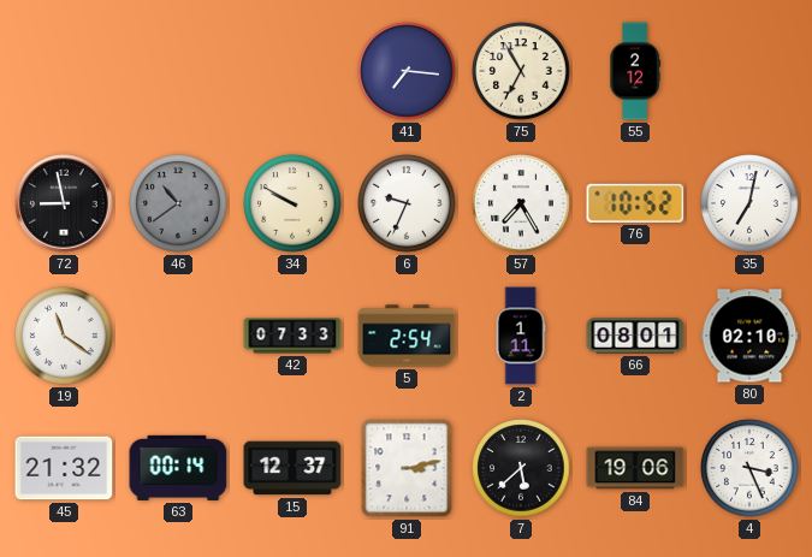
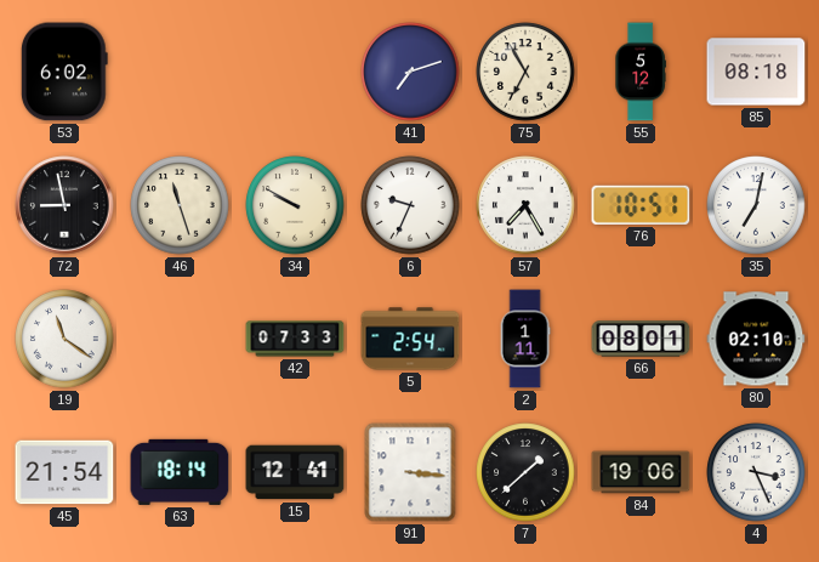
53: none -> 6:02 (64, 72)
41: 7:16 -> 7:12 (410, 72)
55: 2:12 -> 5:12 (641, 72)
85: none -> 08:18 (756, 72)
46: 10:39 -> 11:27 (180, 205)
46 dial: grey -> cream (180, 205)
76: 10:52 -> 10:51 (641, 205)
45: 21:32 -> 21:54 (64, 472)
63: 00:14 -> 18:14 (180, 472)
15: 12:37 -> 12:41 (295, 472)
91: 3:13 -> 3:16 (410, 472)
7: 5:38 -> 1:38 (525, 472)
